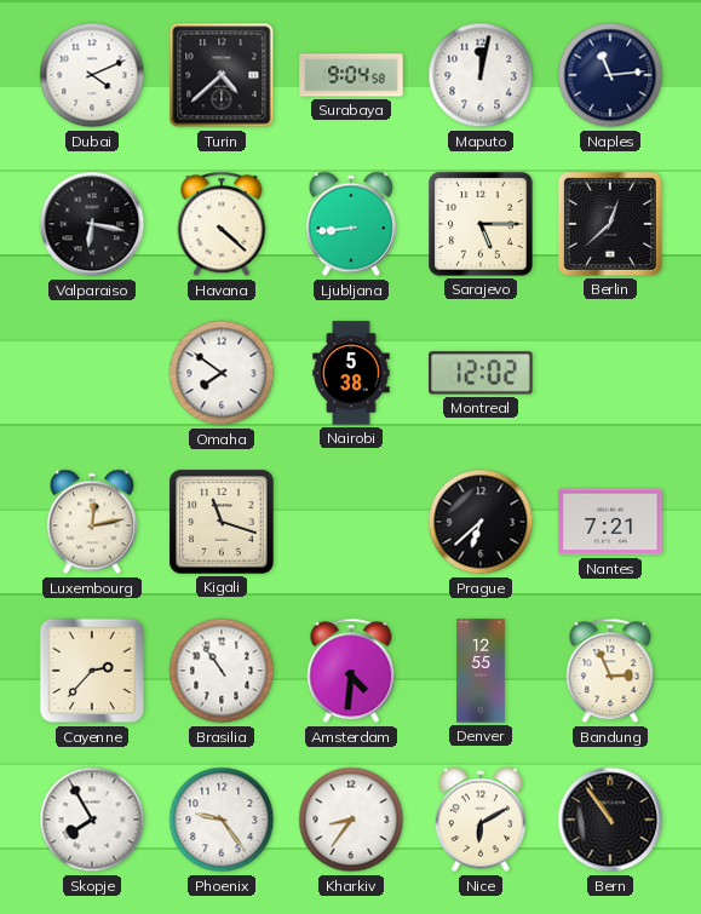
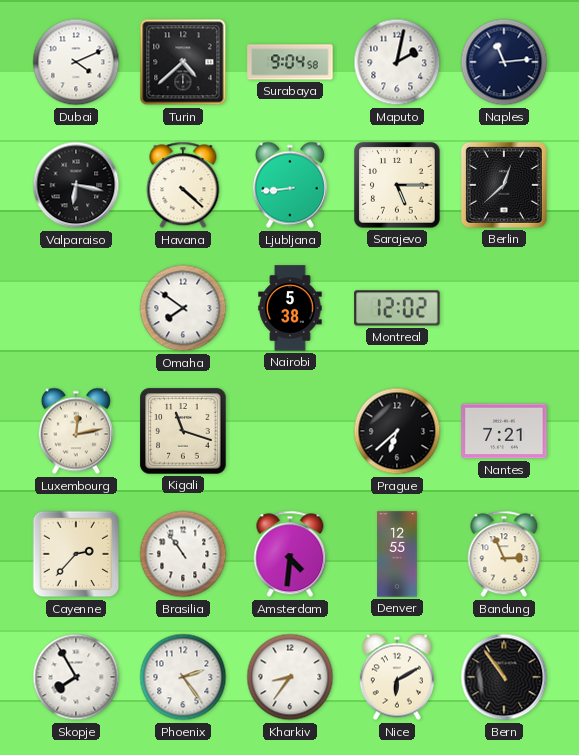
Maputo: 12:02 -> 2:02 (397, 62)
Phoenix: 9:24 -> 2:24 (183, 677)
